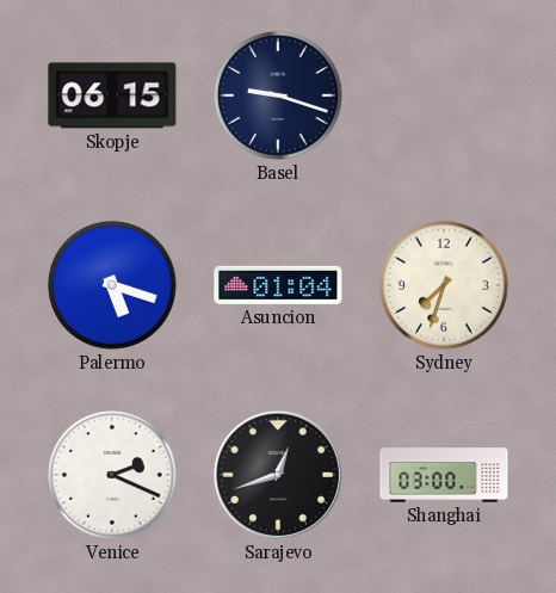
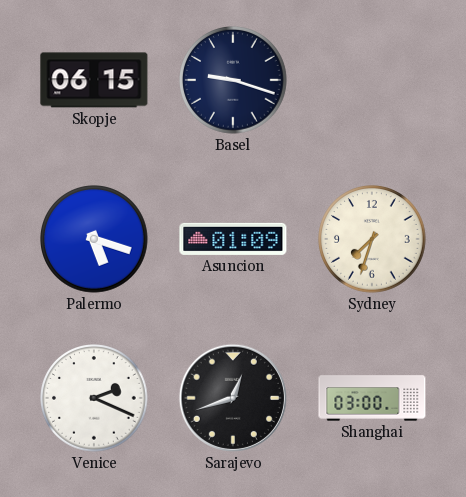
Asuncion: 01:04 -> 01:09 (233, 239)
